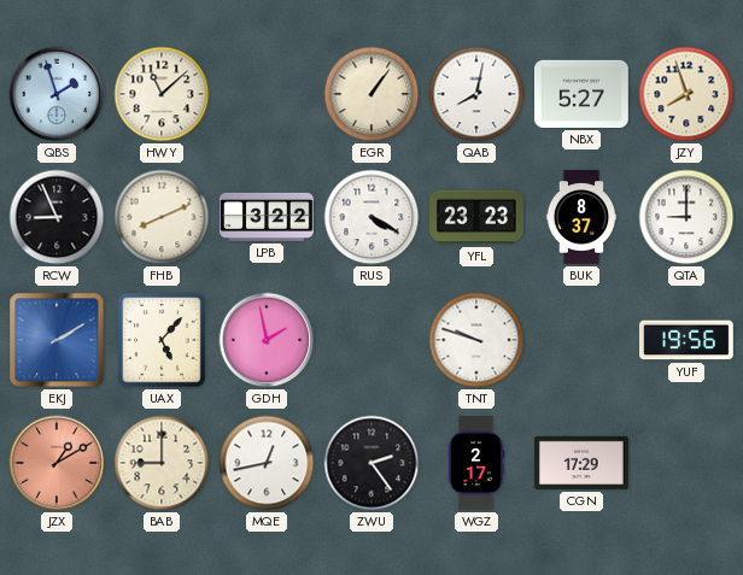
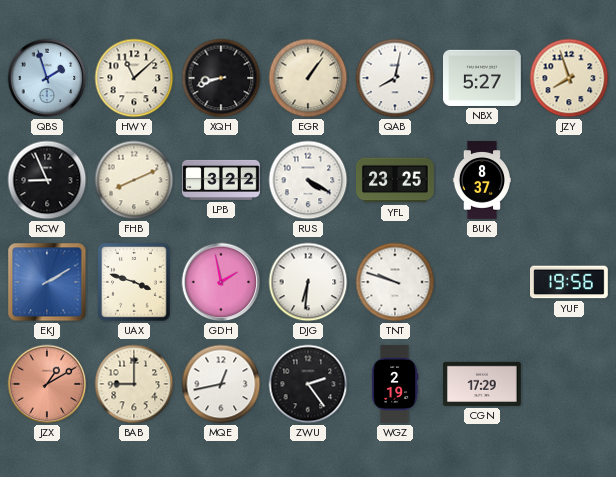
XQH: none -> 8:42 (221, 78)
YFL: 23:23 -> 23:25 (396, 180)
QTA: 9:00 -> none (686, 217)
UAX: 5:07 -> 3:48 (135, 283)
DJG: none -> 6:31 (308, 282)
WGZ: 2:17 -> 2:19 (395, 384)
